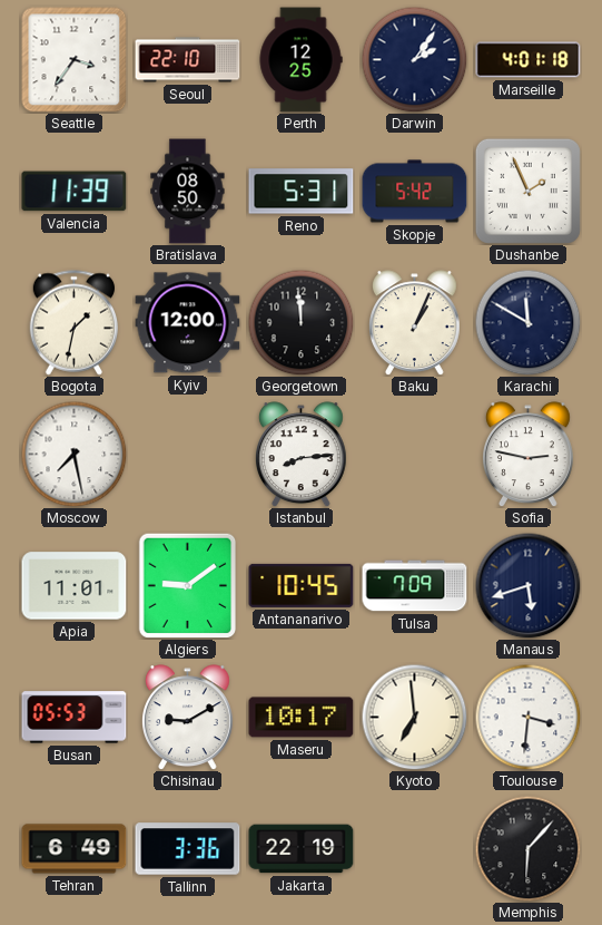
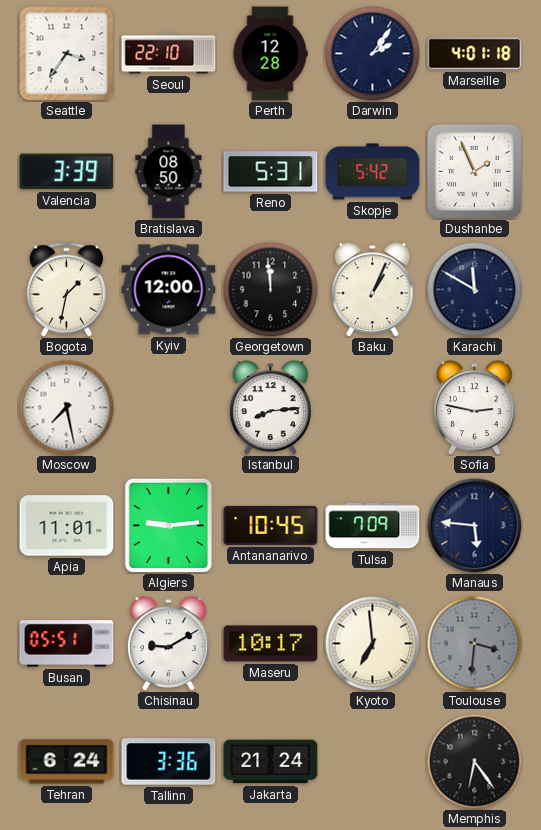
Perth: 12:25 -> 12:28 (270, 54)
Valencia: 11:39 -> 3:39 (67, 172)
Algiers: 9:09 -> 9:14 (169, 525)
Manaus: 5:42 -> 5:46 (474, 525)
Busan: 05:53 -> 05:51 (67, 644)
Toulouse dial: white -> grey (474, 643)
Tehran: 6:49 -> 6:24 (67, 762)
Jakarta: 22:19 -> 21:24 (271, 762)
Memphis: 6:07 -> 6:24 (474, 761)
